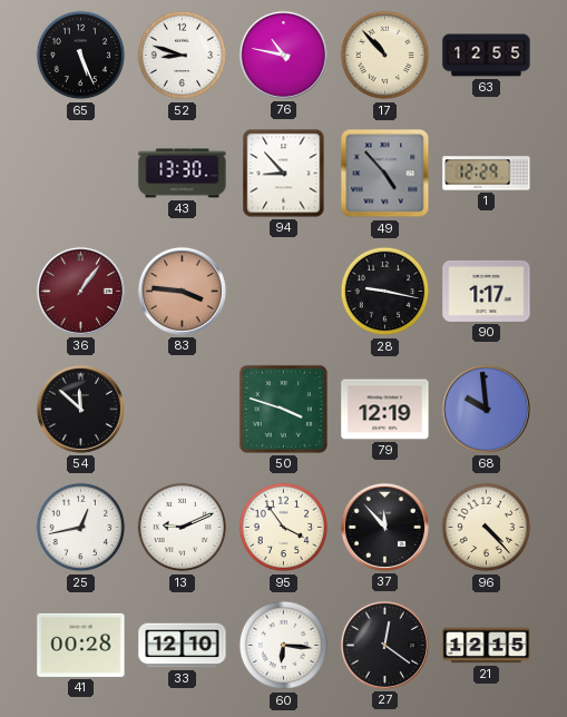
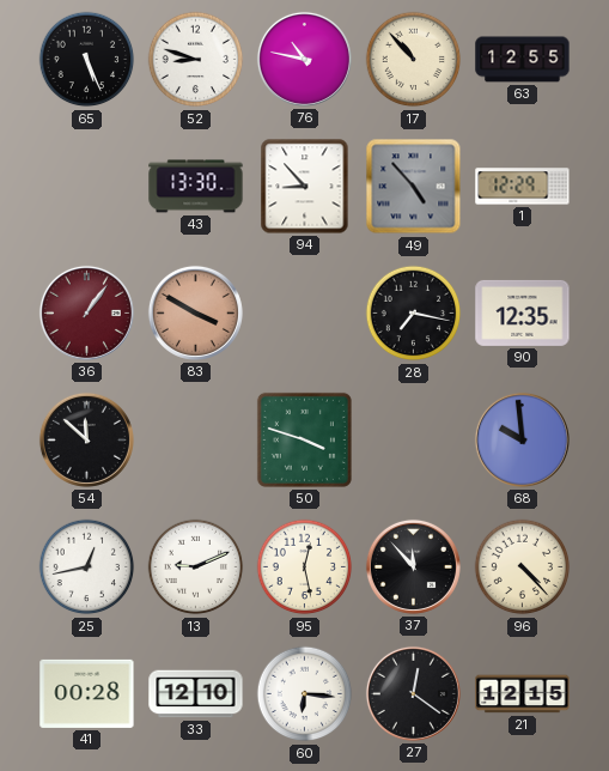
83: 3:46 -> 3:50 (195, 312)
28: 9:17 -> 7:17 (414, 314)
90: 1:17 -> 12:35 (523, 312)
79: 12:19 -> none (385, 410)
95: 3:54 -> 12:28 (305, 567)
